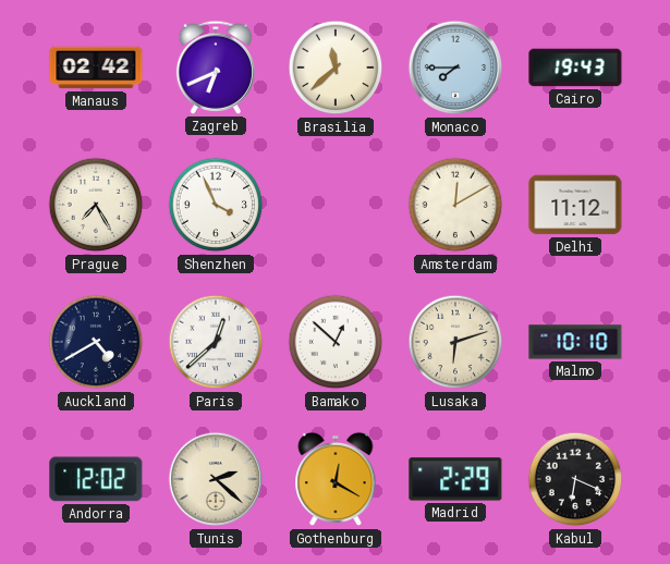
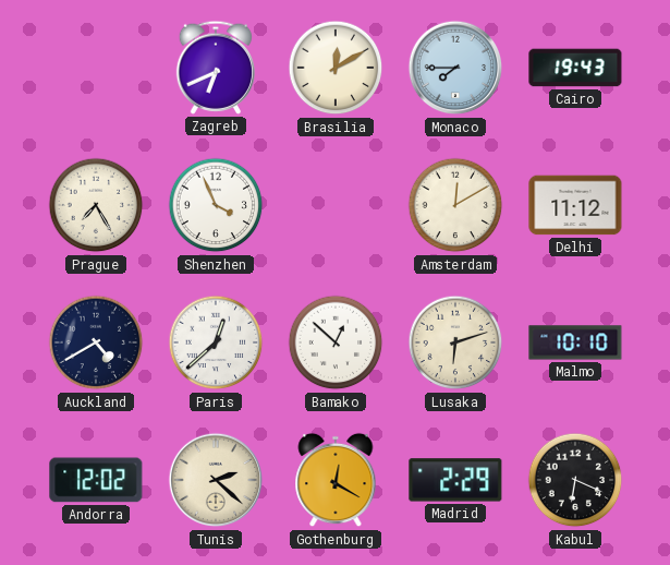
Manaus: 02:42 -> none (96, 68)
Brasilia: 11:38 -> 12:10 (336, 68)
